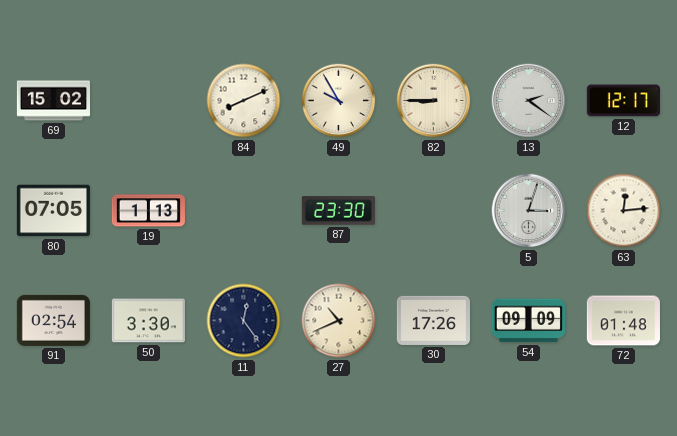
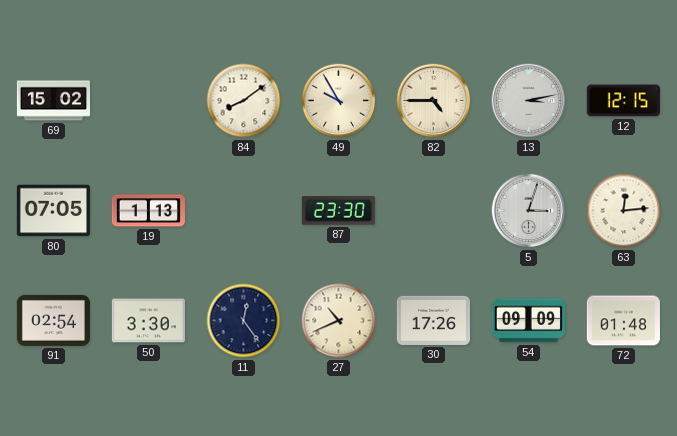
84: 8:11 -> 8:09 (244, 101)
82: 8:45 -> 4:45 (434, 101)
13: 2:21 -> 3:13 (529, 101)
12: 12:17 -> 12:15 (623, 101)
